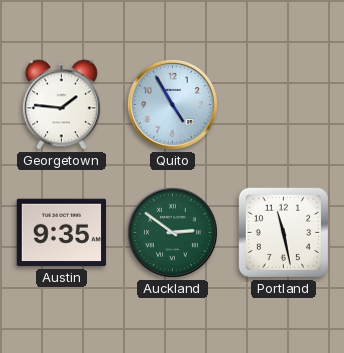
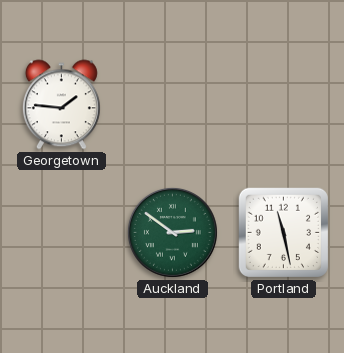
Quito: 4:55 -> none (172, 104)
Austin: 9:35 -> none (62, 233)
